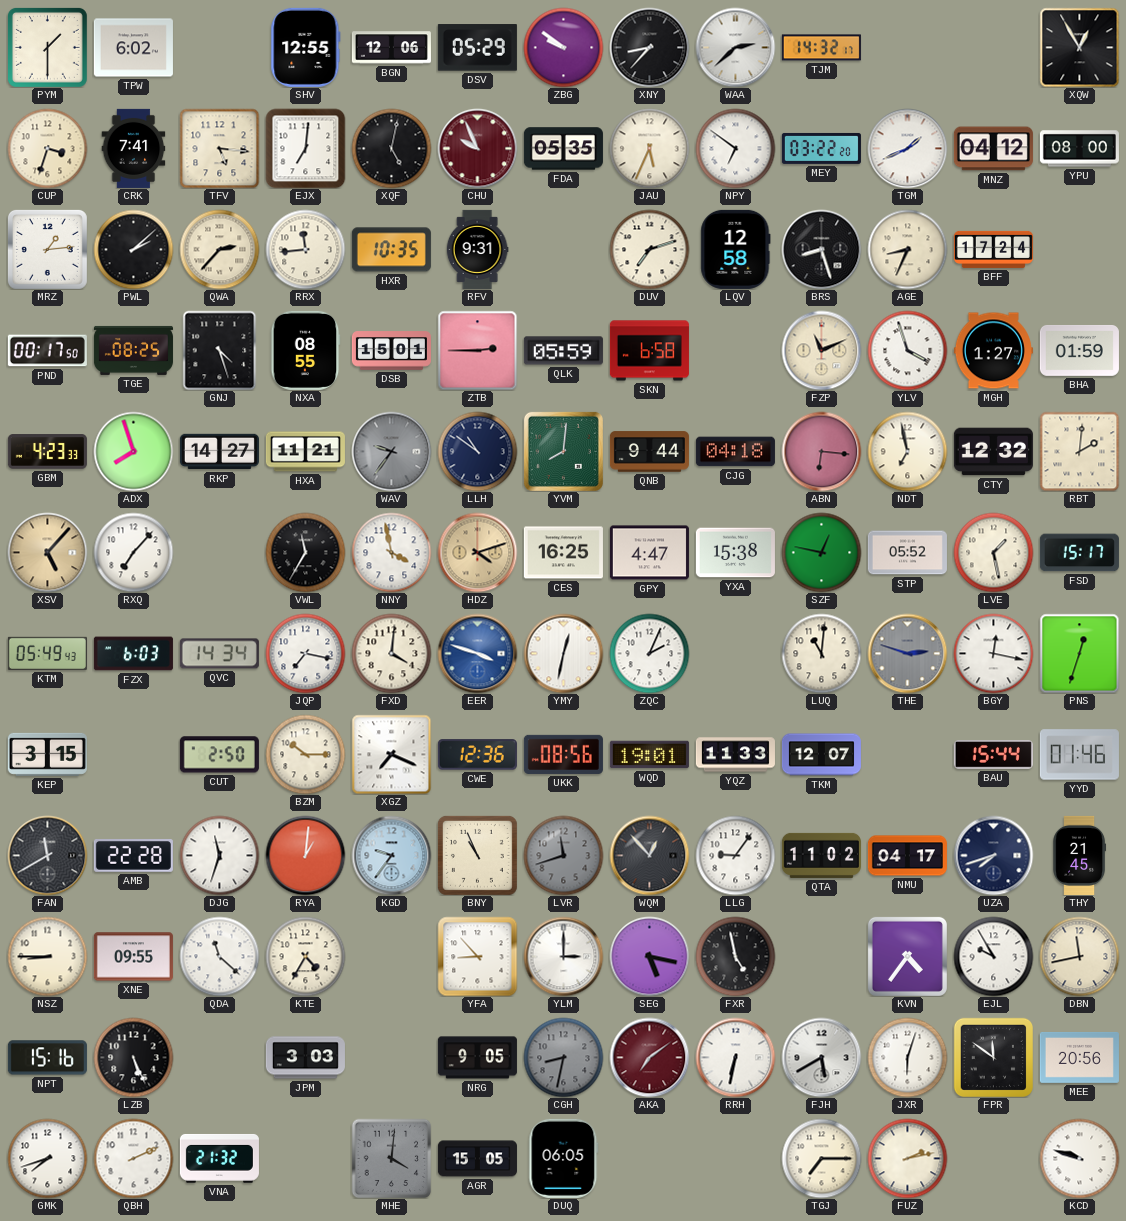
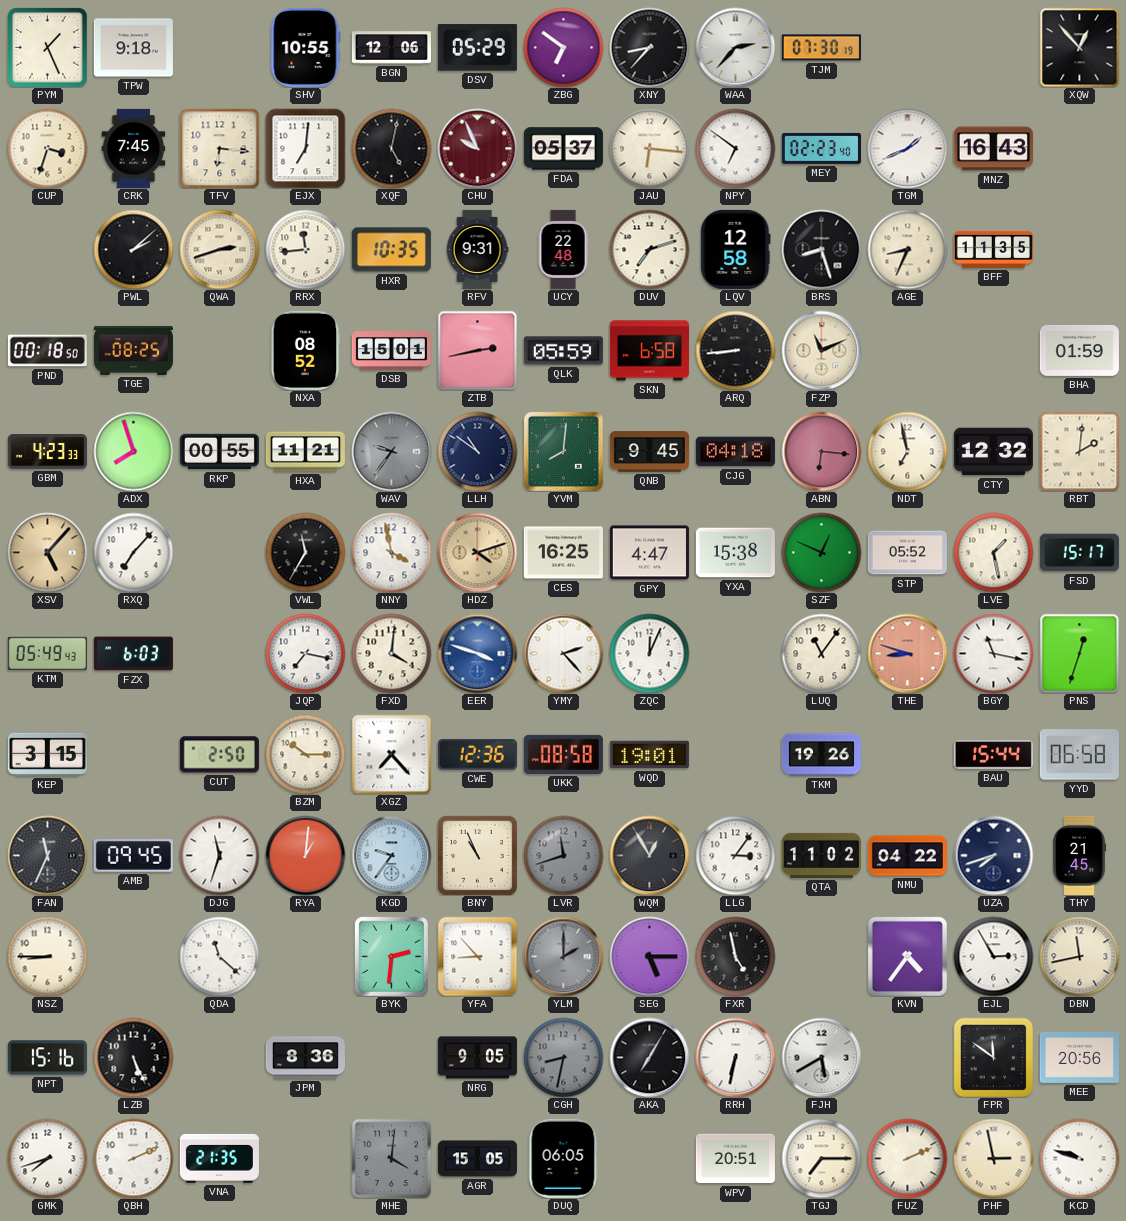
PYM: 1:30 -> 1:26 (47, 47)
TPW: 6:02 -> 9:18 (133, 48)
SHV: 12:55 -> 10:55 (306, 47)
ZBG: 9:51 -> 6:51 (563, 47)
WAA: 2:38 -> 2:37 (735, 47)
TJM: 14:32 -> 07:30 (821, 48)
XQW: 12:55 -> 12:53 (1079, 47)
CRK: 7:41 -> 7:45 (134, 148)
TFV: 5:16 -> 6:16 (219, 148)
FDA: 05:35 -> 05:37 (563, 149)
JAU: 5:34 -> 6:16 (649, 148)
MEY: 03:22 -> 02:23 (821, 148)
MNZ: 04:12 -> 16:43 (993, 149)
YPU: 08:00 -> none (1079, 149)
MRZ: 1:14 -> none (47, 249)
QWA: 2:37 -> 2:42 (219, 249)
UCY: none -> 22:48 (563, 249)
BFF: 17:24 -> 11:35 (993, 249)
PND: 00:17 -> 00:18 (47, 351)
GNJ: 4:27 -> none (220, 350)
NXA: 08:55 -> 08:52 (305, 350)
ZTB: 2:45 -> 2:43 (477, 350)
ARQ: none -> 8:44 (735, 350)
YLV: 3:57 -> none (907, 350)
MGH: 1:27 -> none (993, 351)
RKP: 14:27 -> 00:55 (219, 452)
QNB: 9:44 -> 9:45 (649, 452)
SZF: 12:47 -> 12:49 (821, 552)
QVC: 14:34 -> none (219, 654)
YMY: 12:32 -> 2:23 (563, 653)
ZQC: 2:04 -> 12:04 (649, 653)
LUQ: 11:01 -> 11:06 (821, 653)
THE: 2:48 -> 8:48 (907, 653)
THE dial: grey -> salmon (907, 653)
BGY: 12:17 -> 11:17 (993, 653)
XGZ: 7:19 -> 7:23 (391, 754)
UKK: 08:56 -> 08:58 (563, 754)
YQZ: 11:33 -> none (735, 755)
TKM: 12:07 -> 19:26 (821, 755)
YYD: 01:46 -> 06:58 (1079, 755)
FAN: 11:40 -> 11:34 (47, 855)
AMB: 22:28 -> 09:45 (133, 856)
WQM: 12:53 -> 12:55 (649, 855)
LLG: 9:06 -> 3:06 (735, 855)
NMU: 04:17 -> 04:22 (907, 856)
XNE: 09:55 -> none (133, 957)
KTE: 4:35 -> none (305, 956)
BYK: none -> 2:31 (391, 956)
YLM: 3:00 -> 2:00 (563, 956)
YLM dial: white -> grey (563, 956)
SEG: 5:17 -> 5:15 (649, 956)
EJL: 9:55 -> 2:55 (993, 956)
JPM: 3:03 -> 8:36 (305, 1058)
AKA: 7:09 -> 7:05 (649, 1057)
AKA dial: burgundy -> black (649, 1057)
JXR: 6:03 -> none (907, 1057)
VNA: 21:32 -> 21:35 (219, 1158)
WPV: none -> 20:51 (735, 1159)
FUZ: 2:13 -> 2:11 (907, 1158)
PHF: none -> 2:58 (993, 1158)
